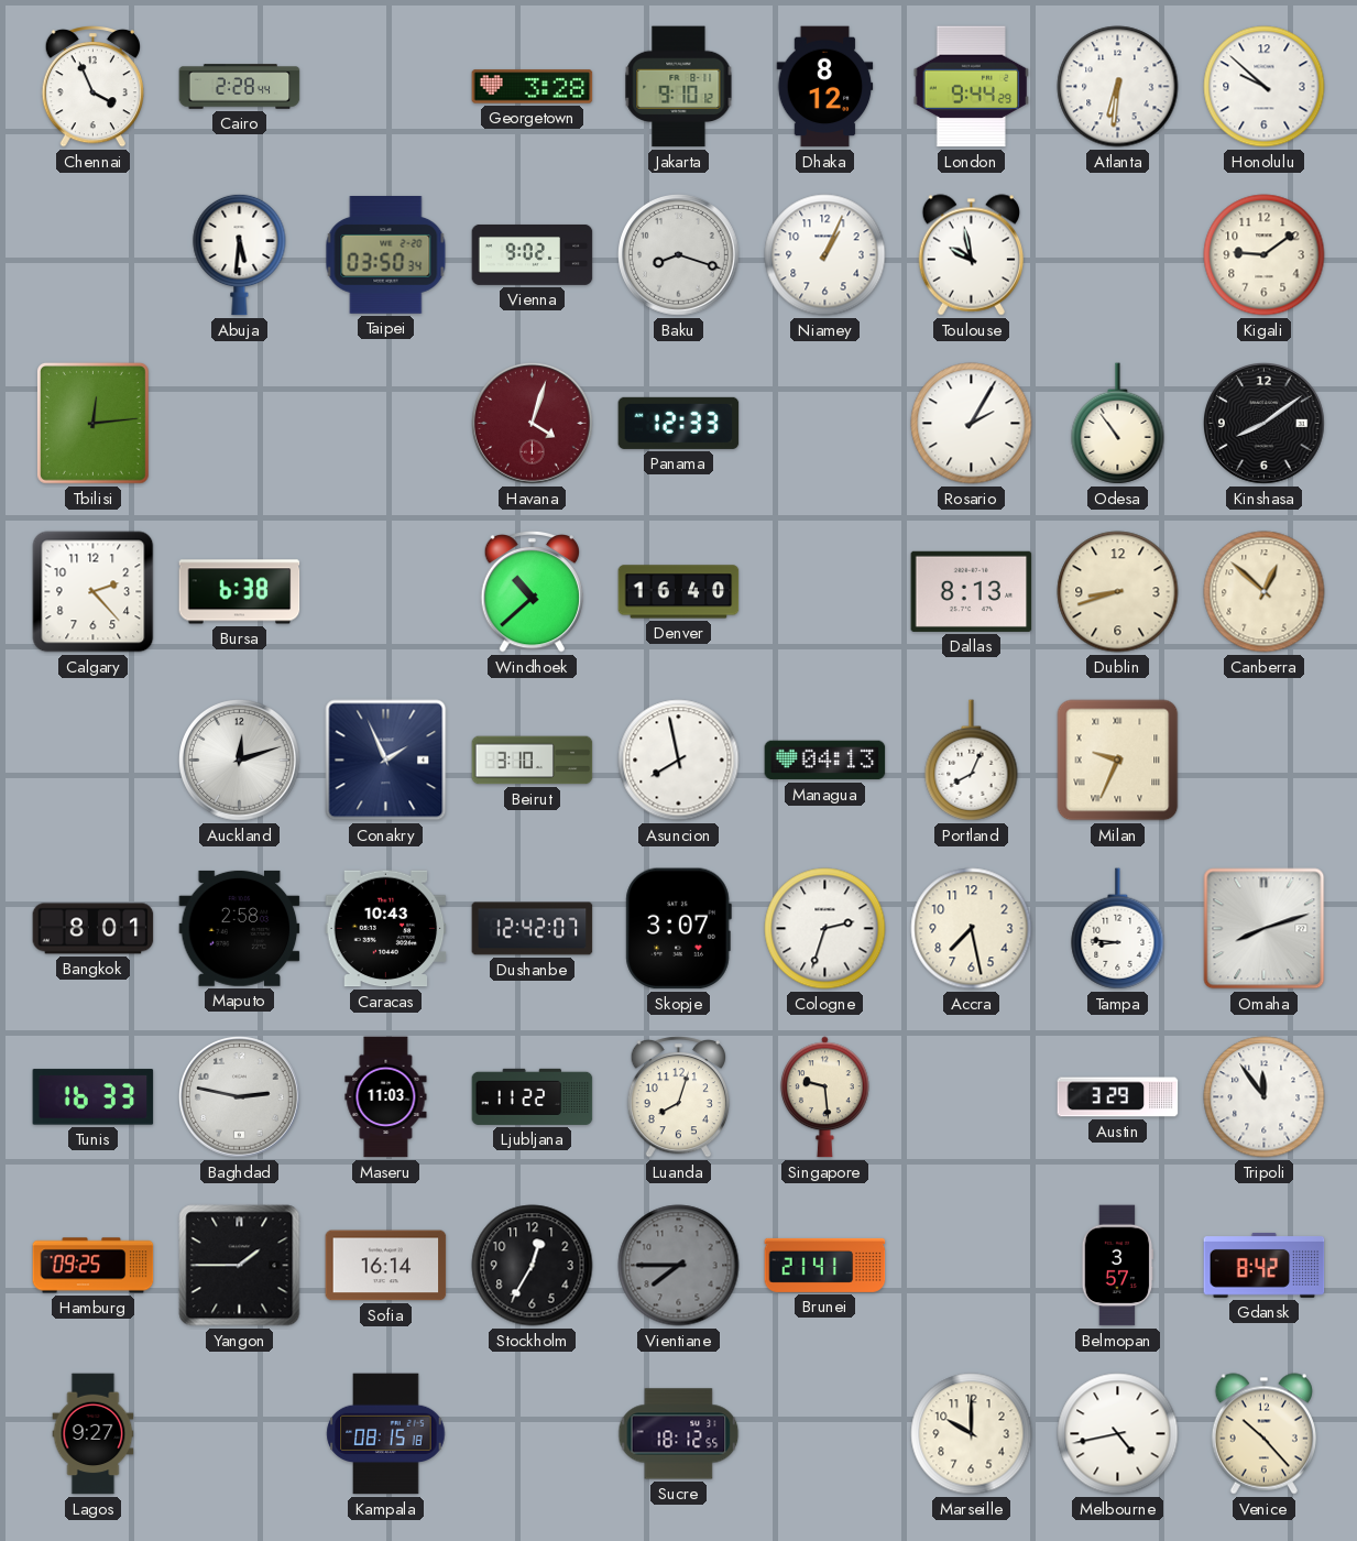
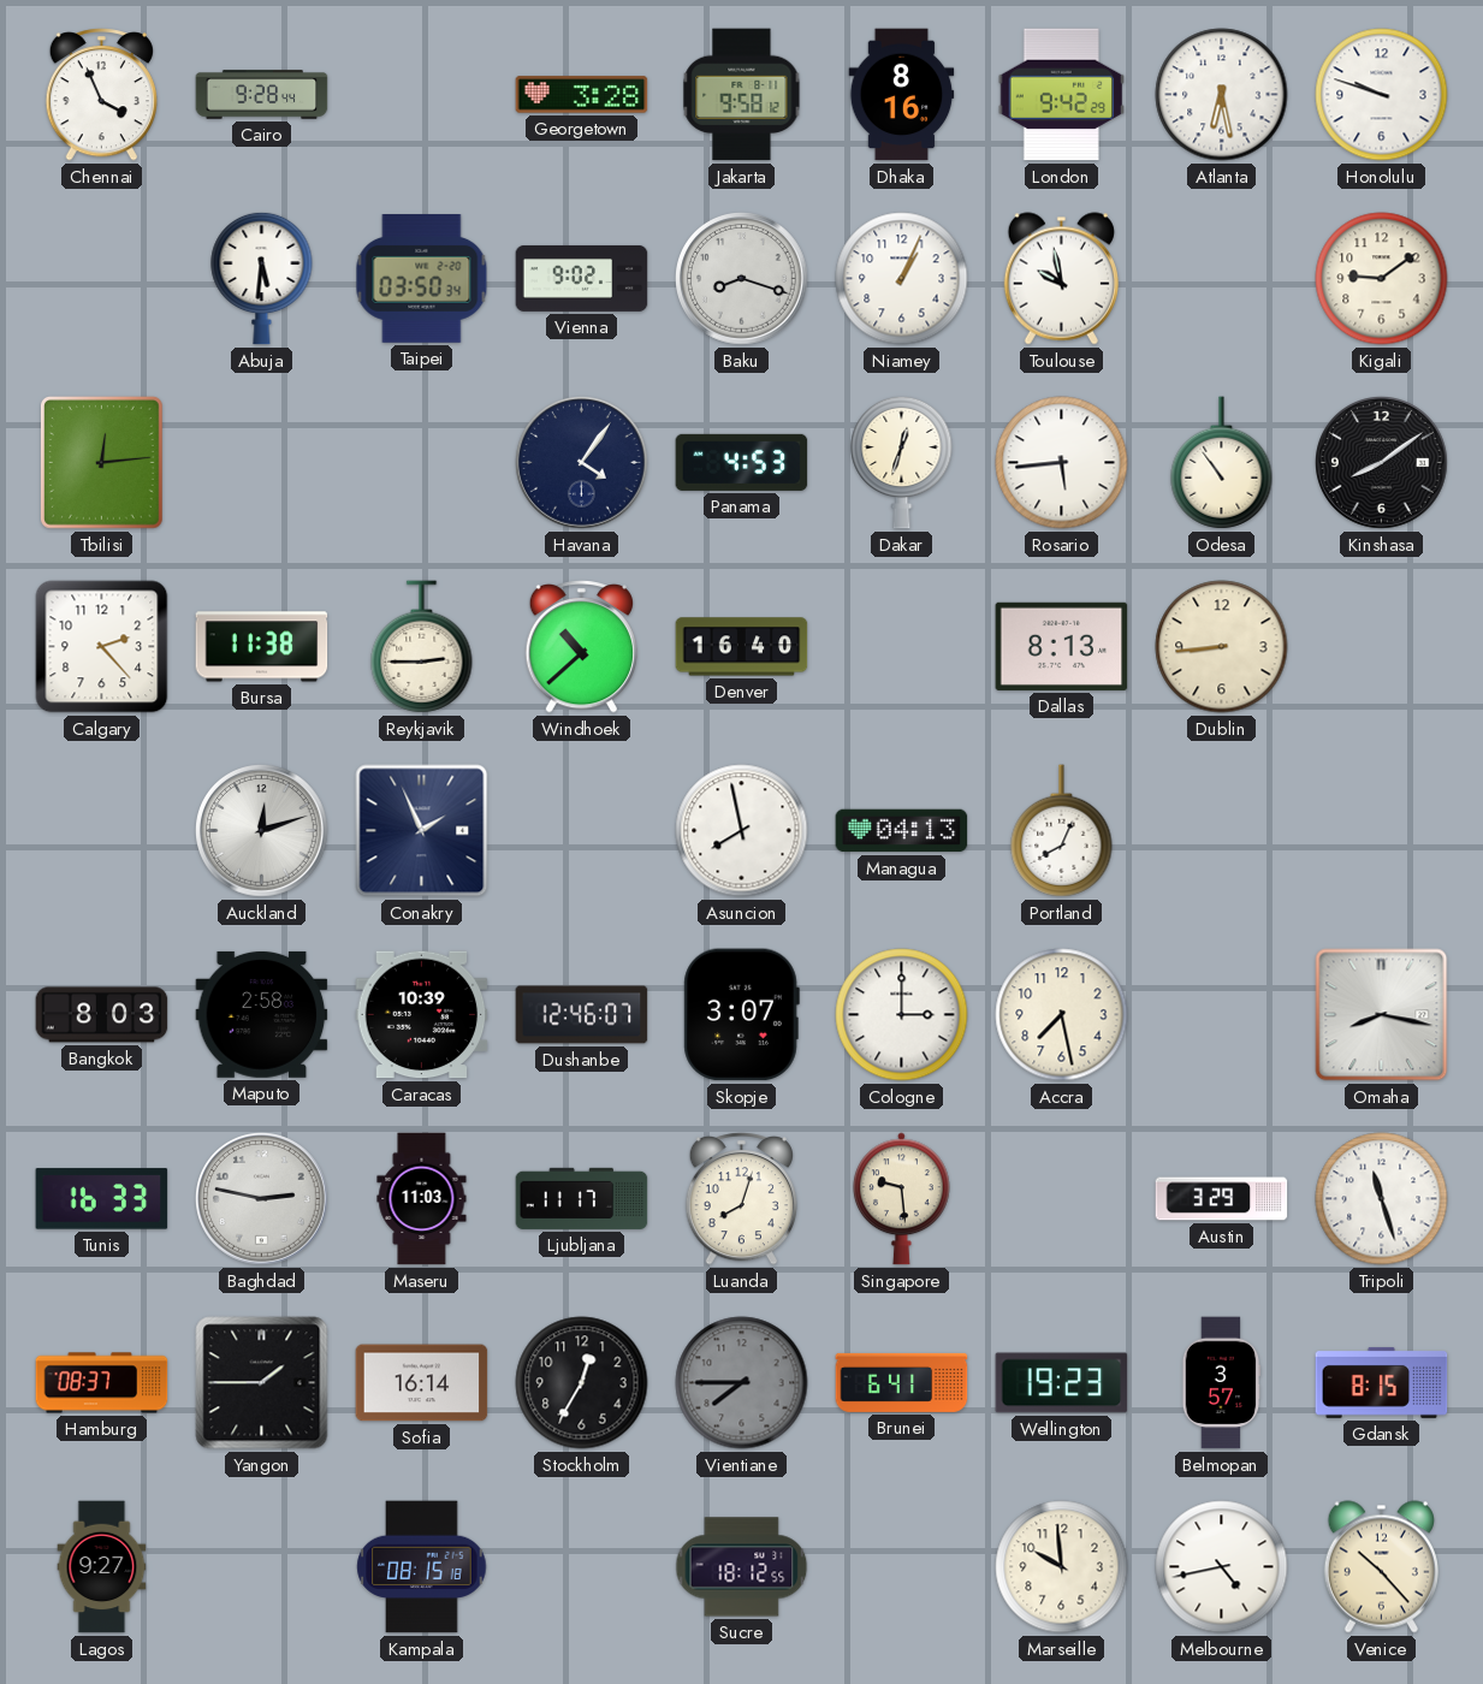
Cairo: 2:28 -> 9:28 (262, 95)
Jakarta: 9:10 -> 9:58 (742, 95)
Dhaka: 8:12 -> 8:16 (902, 95)
London: 9:44 -> 9:42 (1062, 95)
Atlanta: 6:31 -> 6:28 (1222, 95)
Honolulu: 9:52 -> 9:48 (1382, 95)
Havana: 4:03 -> 4:06 (582, 463)
Havana dial: burgundy -> navy (582, 463)
Panama: 12:33 -> 4:53 (742, 462)
Dakar: none -> 12:33 (902, 462)
Rosario: 2:05 -> 5:44 (1062, 463)
Bursa: 6:38 -> 11:38 (262, 647)
Reykjavik: none -> 2:45 (422, 647)
Dublin: 8:42 -> 8:44 (1222, 647)
Canberra: 12:52 -> none (1265, 592)
Beirut: 3:10 -> none (533, 761)
Milan: 9:34 -> none (1118, 761)
Bangkok: 8:01 -> 8:03 (102, 1015)
Caracas: 10:43 -> 10:39 (422, 1015)
Dushanbe: 12:42 -> 12:46 (582, 1015)
Cologne: 2:33 -> 3:00 (902, 1015)
Tampa: 8:46 -> none (1118, 929)
Omaha: 8:12 -> 8:17 (1382, 1015)
Ljubljana: 11:22 -> 11:17 (582, 1198)
Tripoli: 11:54 -> 11:27 (1382, 1199)
Hamburg: 09:25 -> 08:37 (102, 1383)
Brunei: 21:41 -> 6:41 (902, 1382)
Wellington: none -> 19:23 (1062, 1383)
Gdansk: 8:42 -> 8:15 (1382, 1382)
Marseille: 10:00 -> 9:59 (1062, 1567)
